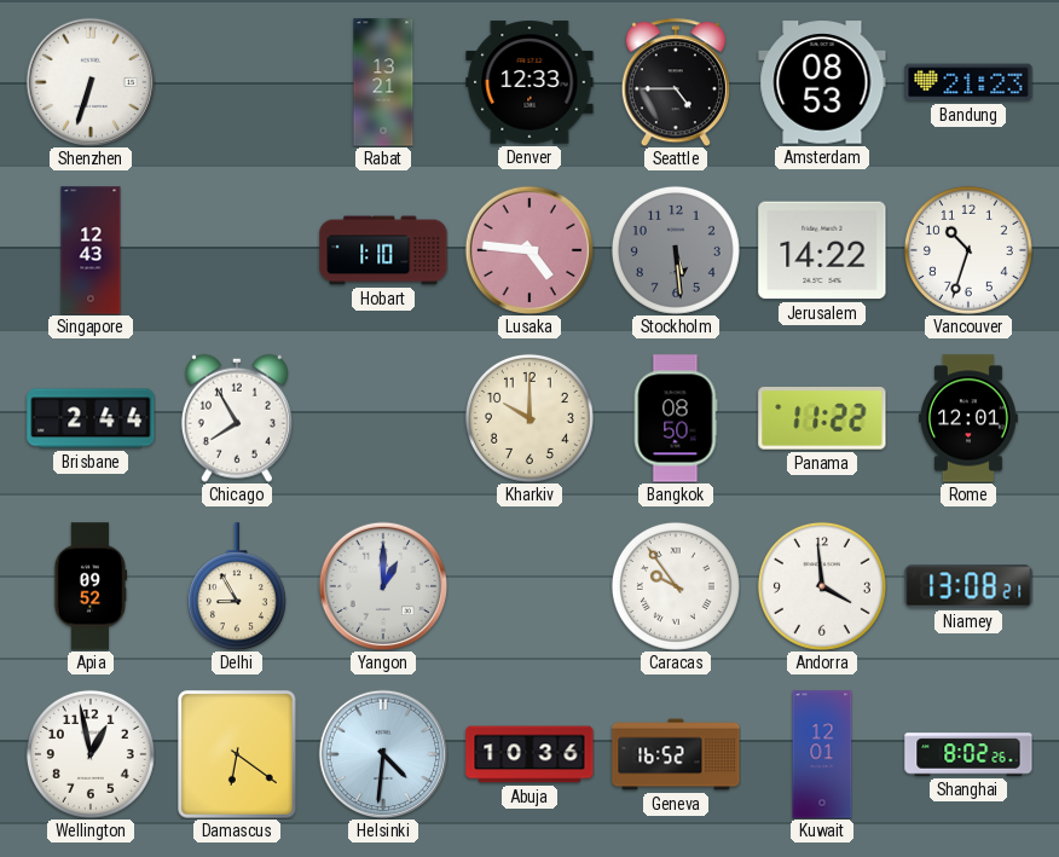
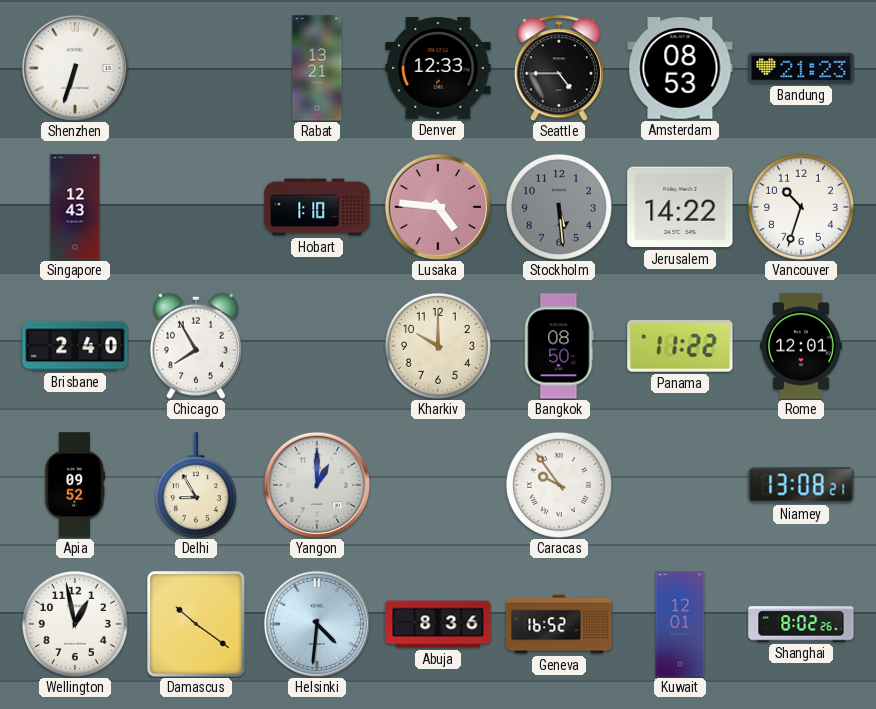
Brisbane: 2:44 -> 2:40 (75, 346)
Andorra: 3:59 -> none (822, 586)
Damascus: 6:21 -> 10:21 (196, 624)
Abuja: 10:36 -> 8:36 (438, 624)
